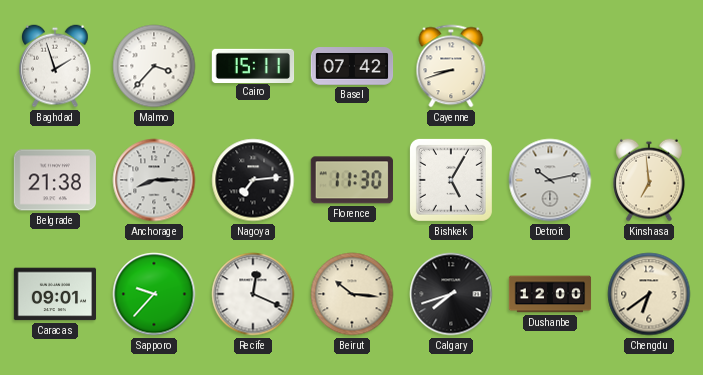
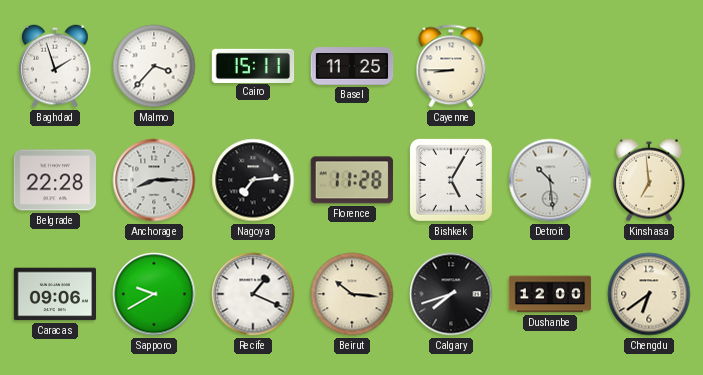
Basel: 07:42 -> 11:25 (352, 67)
Cayenne: 8:42 -> 8:45 (451, 66)
Belgrade: 21:38 -> 22:28 (54, 180)
Florence: 11:30 -> 11:28 (352, 180)
Detroit: 10:13 -> 10:29 (550, 180)
Caracas: 09:01 -> 09:06 (55, 294)
Sapporo: 9:37 -> 9:40 (154, 294)
Recife: 12:19 -> 1:19 (253, 294)
